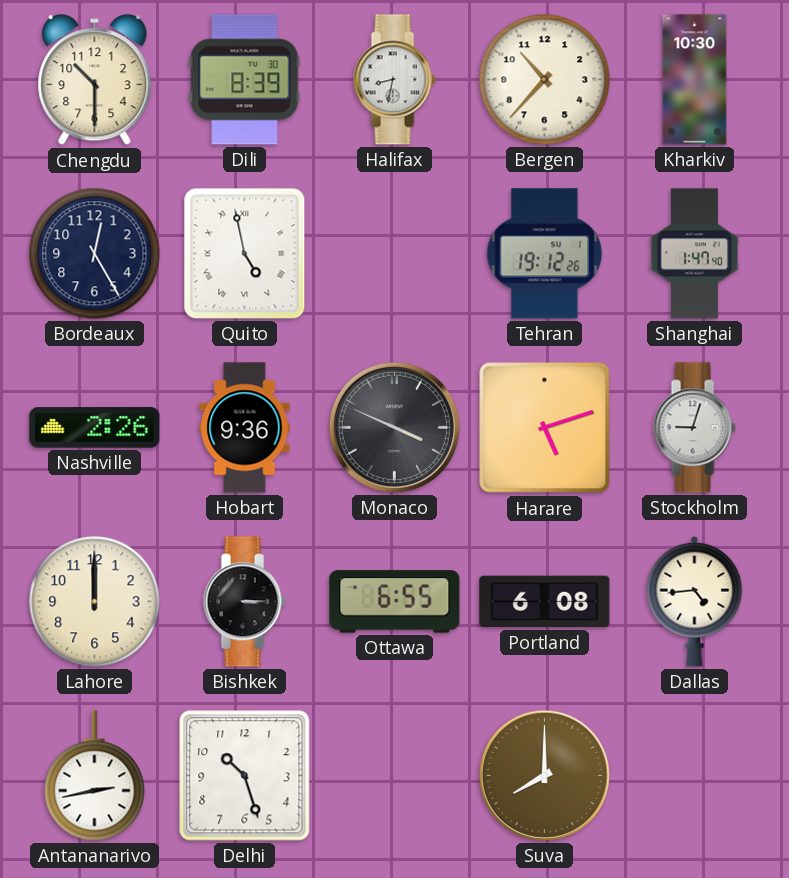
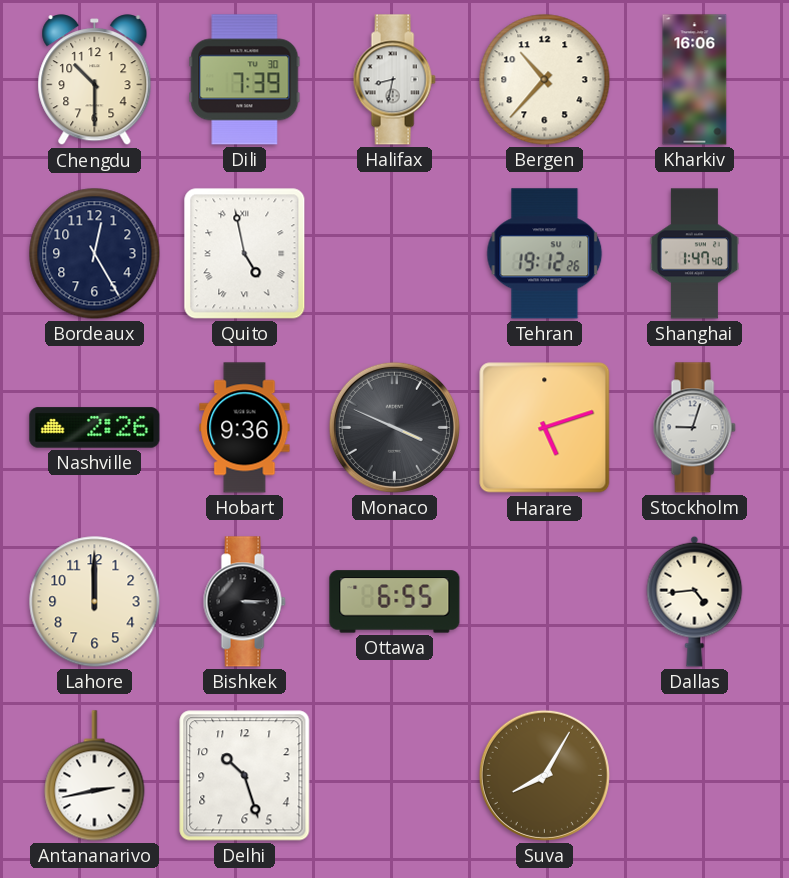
Dili: 8:39 -> 7:39 (245, 80)
Kharkiv: 10:30 -> 16:06 (695, 80)
Portland: 6:08 -> none (545, 602)
Suva: 8:00 -> 8:05 (544, 775)
